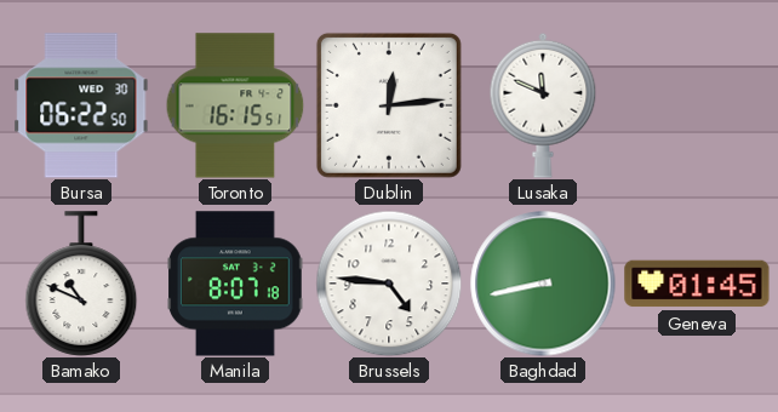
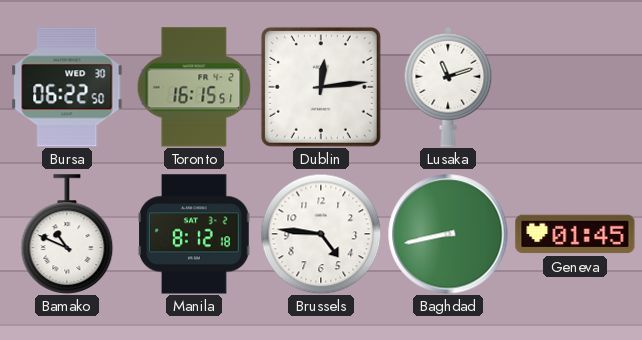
Lusaka: 11:49 -> 11:12 (448, 87)
Manila: 8:07 -> 8:12 (194, 234)
